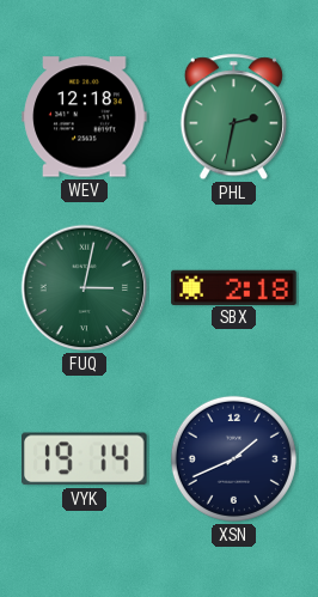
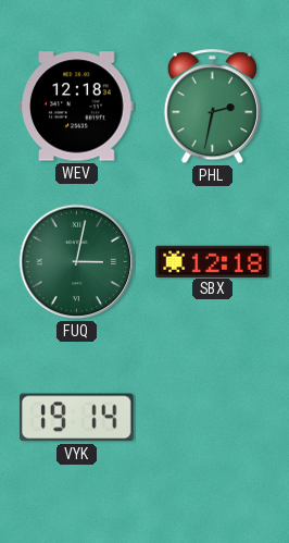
SBX: 2:18 -> 12:18 (213, 261)
XSN: 1:41 -> none (233, 458)
